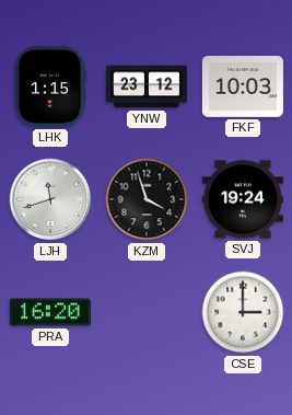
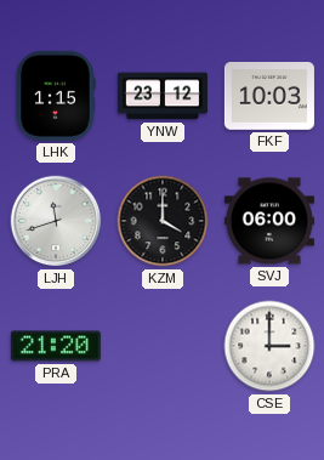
KZM: 3:57 -> 4:00 (163, 221)
SVJ: 19:24 -> 06:00 (269, 221)
PRA: 16:20 -> 21:20 (56, 346)
